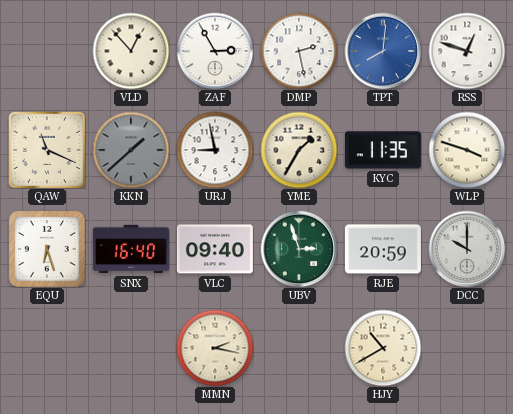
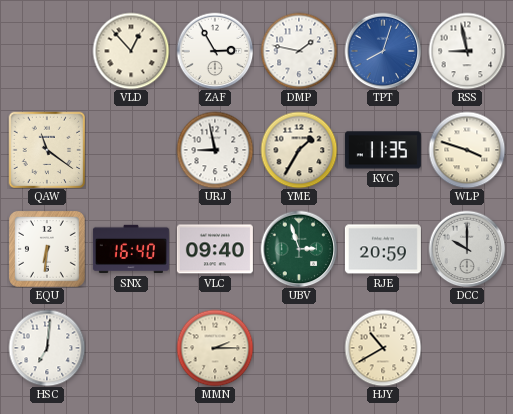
DMP: 2:28 -> 1:47 (299, 51)
TPT: 8:01 -> 8:03 (383, 51)
RSS: 12:48 -> 8:58 (467, 51)
QAW: 11:19 -> 11:21 (47, 150)
KKN: 1:38 -> none (131, 150)
EQU: 6:27 -> 6:31 (47, 249)
HSC: none -> 7:01 (47, 348)
MMN: 2:17 -> 2:15 (215, 348)
